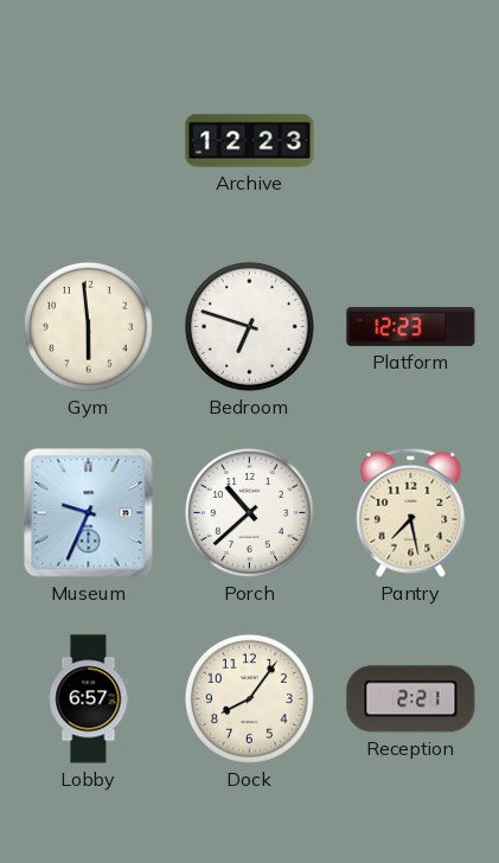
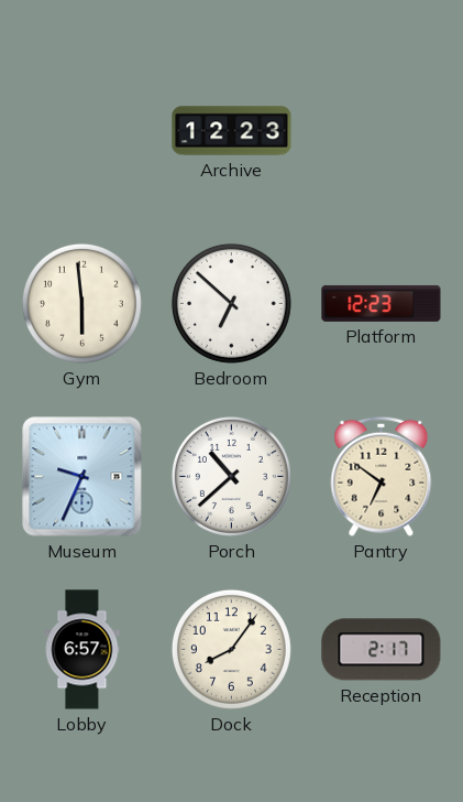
Bedroom: 6:48 -> 6:52 (231, 303)
Pantry: 7:28 -> 6:51 (382, 476)
Reception: 2:21 -> 2:17 (382, 650)
